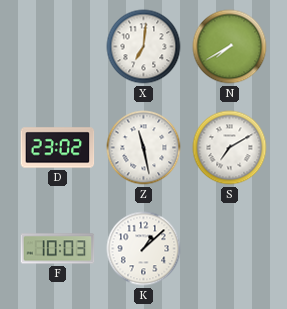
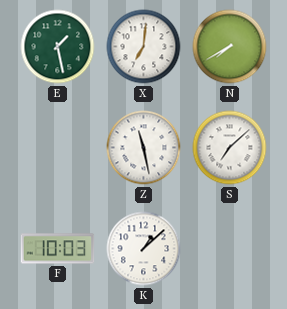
E: none -> 1:28 (58, 47)
D: 23:02 -> none (58, 148)
S: 7:10 -> 7:08 (230, 148)
